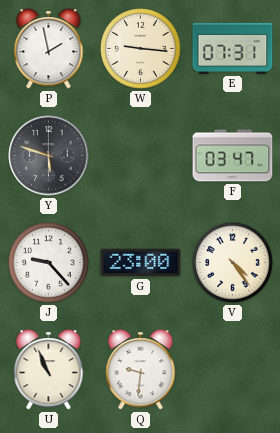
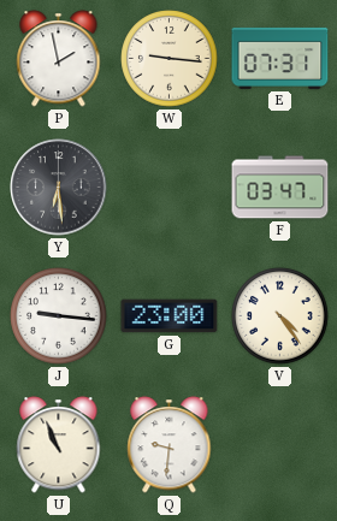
Y: 5:48 -> 6:29 (59, 188)
J: 9:23 -> 9:16 (59, 316)
